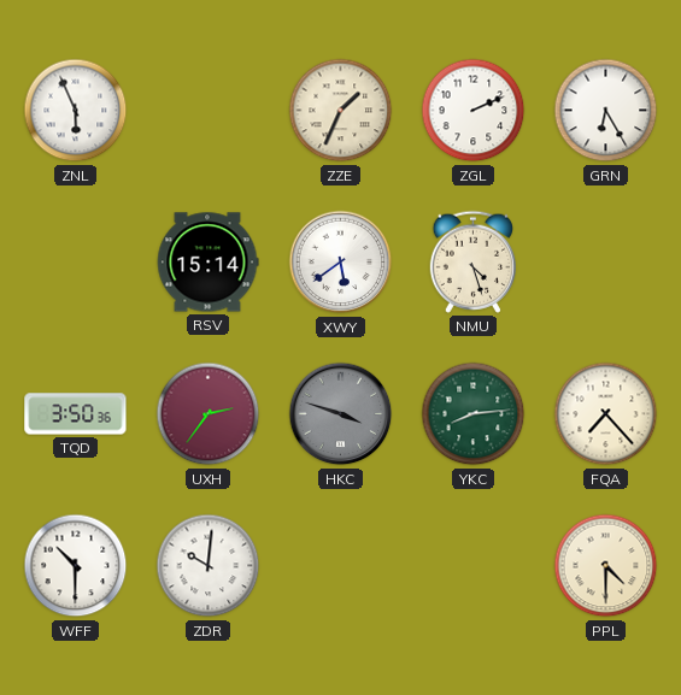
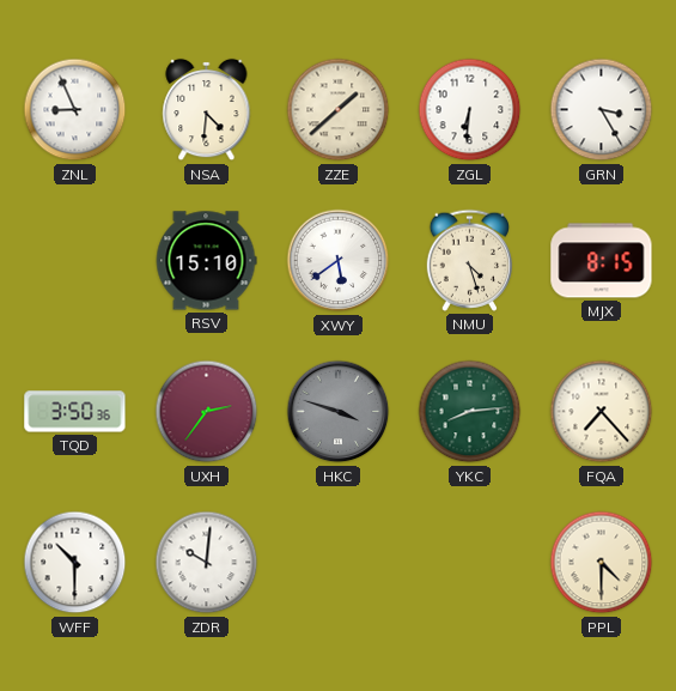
ZNL: 5:56 -> 8:56 (75, 110)
NSA: none -> 4:31 (207, 110)
ZZE: 1:34 -> 1:38 (339, 110)
ZGL: 2:11 -> 6:31 (470, 110)
GRN: 6:25 -> 3:25 (602, 110)
RSV: 15:14 -> 15:10 (206, 261)
MJX: none -> 8:15 (602, 261)
